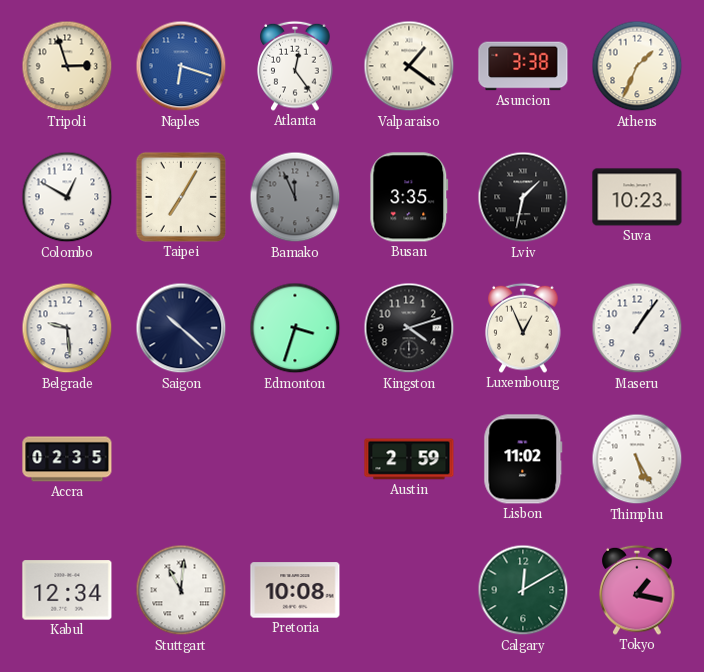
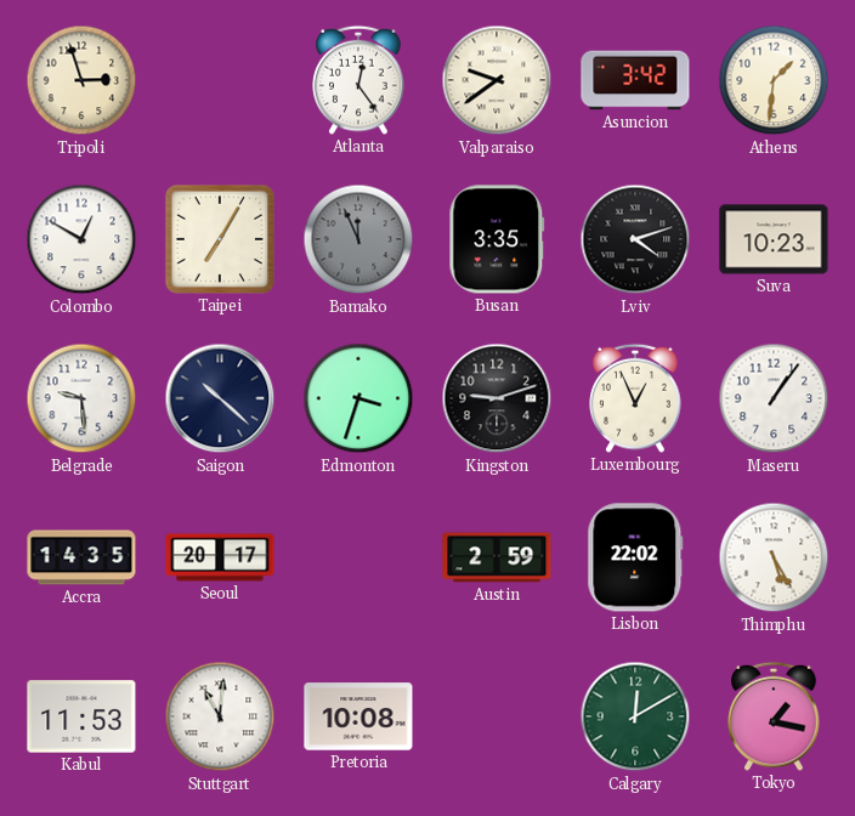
Naples: 6:18 -> none (181, 66)
Valparaiso: 1:21 -> 9:39 (497, 80)
Asuncion: 3:38 -> 3:42 (635, 80)
Athens: 1:34 -> 1:31 (774, 80)
Lviv: 1:32 -> 4:12 (635, 239)
Kingston: 4:12 -> 9:12 (497, 398)
Accra: 02:35 -> 14:35 (81, 557)
Seoul: none -> 20:17 (220, 557)
Lisbon: 11:02 -> 22:02 (635, 557)
Kabul: 12:34 -> 11:53 (81, 716)
